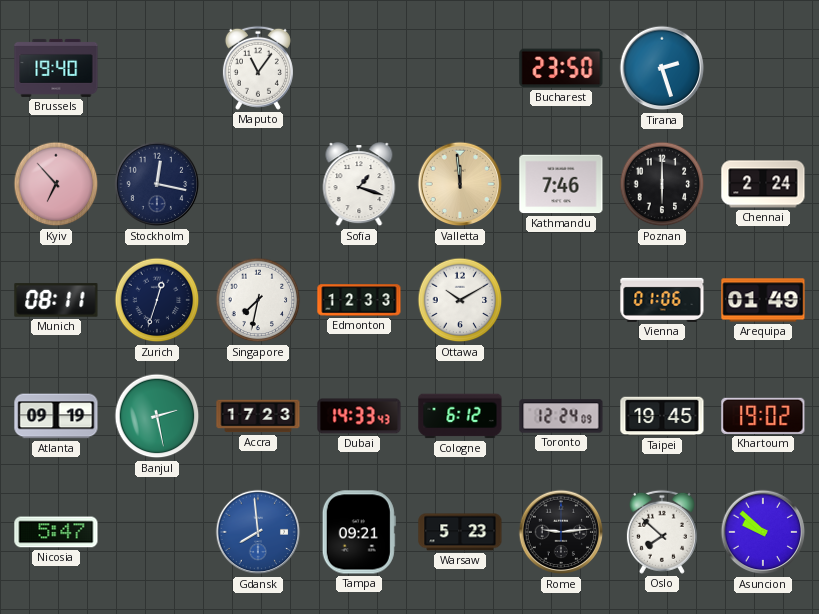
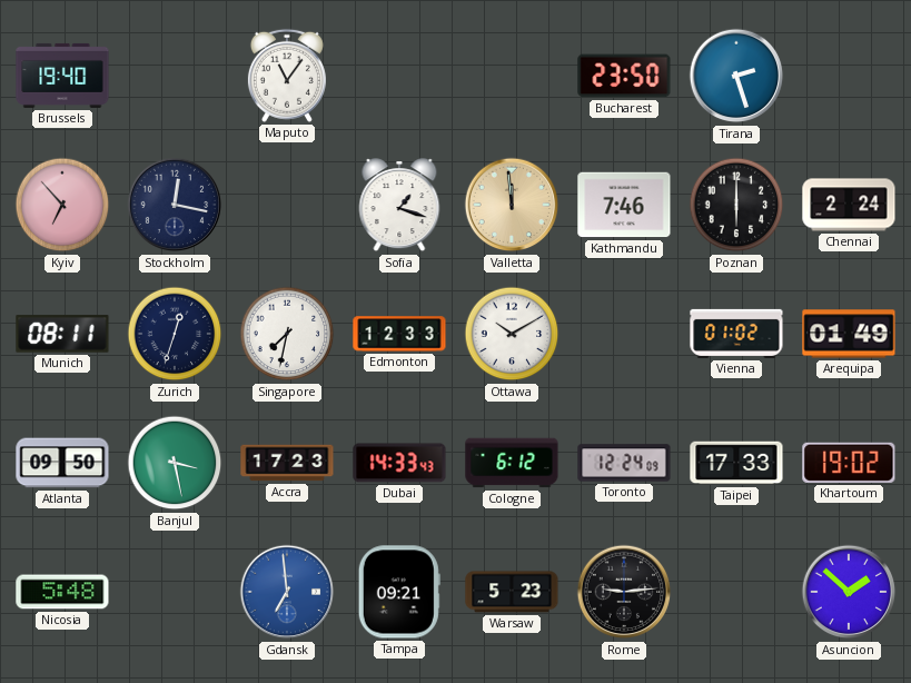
Vienna: 01:06 -> 01:02 (736, 334)
Atlanta: 09:19 -> 09:50 (62, 463)
Banjul: 2:28 -> 3:28 (175, 463)
Taipei: 19:45 -> 17:33 (736, 463)
Nicosia: 5:47 -> 5:48 (62, 592)
Gdansk: 7:59 -> 6:59 (287, 592)
Oslo: 7:52 -> none (662, 532)
Asuncion: 9:52 -> 1:52 (849, 592)
